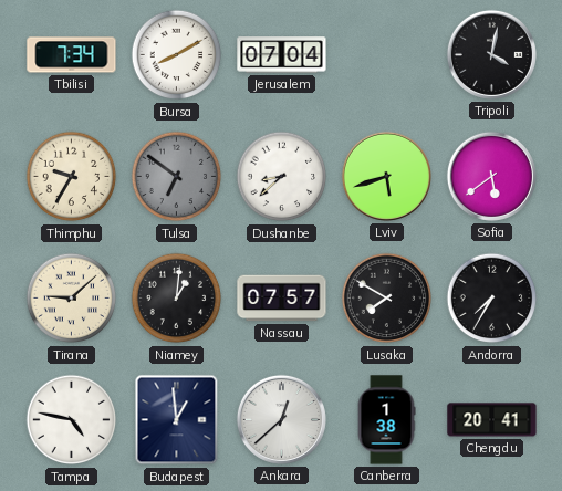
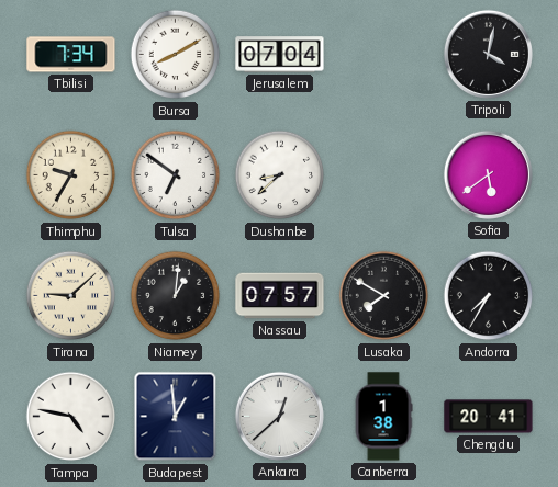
Tulsa dial: grey -> white (176, 175)
Lviv: 5:42 -> none (386, 176)
